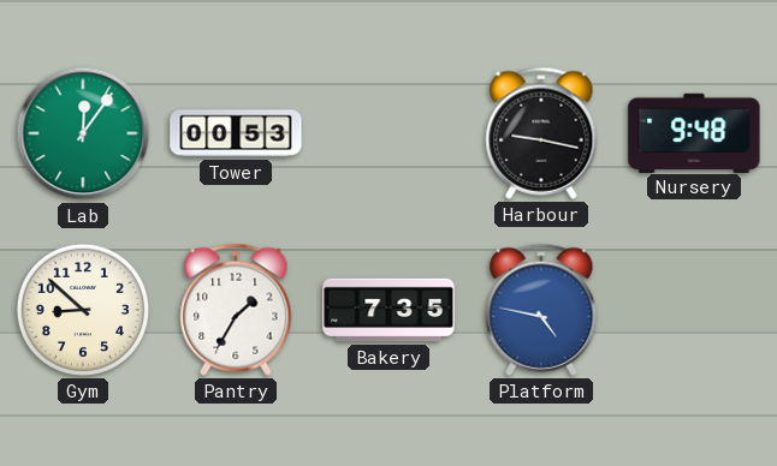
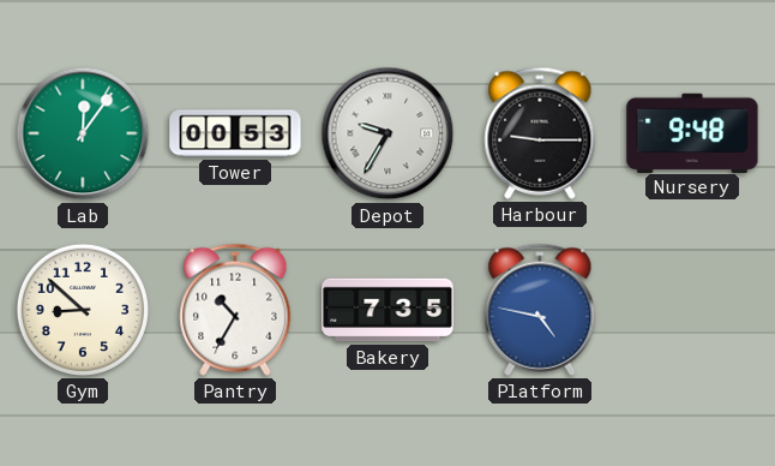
Depot: none -> 9:35 (387, 133)
Harbour: 9:17 -> 9:15 (540, 133)
Pantry: 1:35 -> 10:35 (235, 310)
